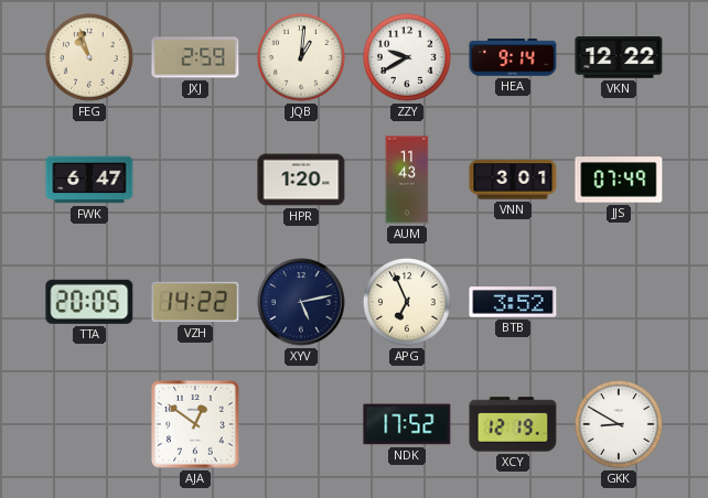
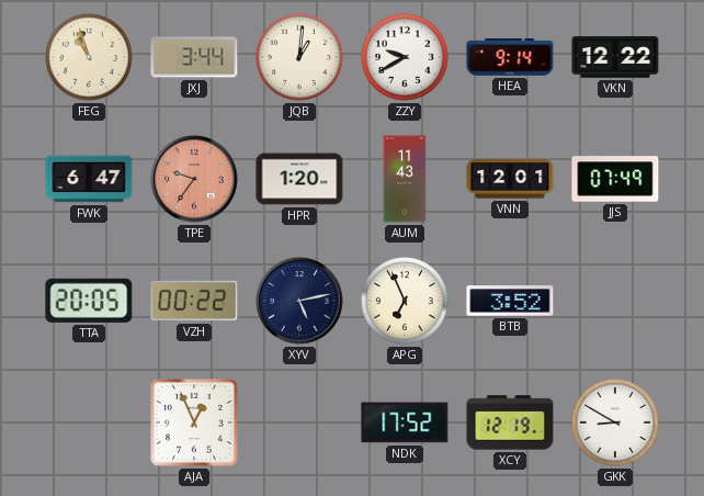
JXJ: 2:59 -> 3:44 (194, 57)
TPE: none -> 9:36 (194, 179)
VNN: 3:01 -> 12:01 (510, 179)
VZH: 14:22 -> 00:22 (194, 301)
AJA: 12:51 -> 12:56 (195, 424)
